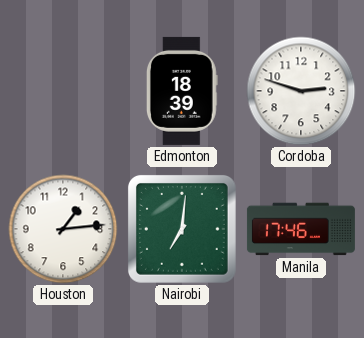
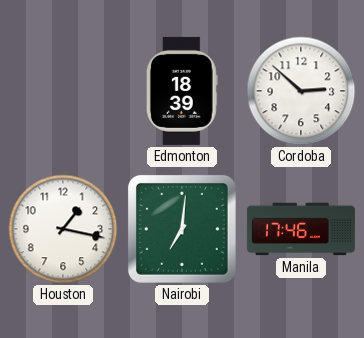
Cordoba: 2:48 -> 2:52 (301, 91)
Houston: 1:14 -> 1:17 (63, 229)
